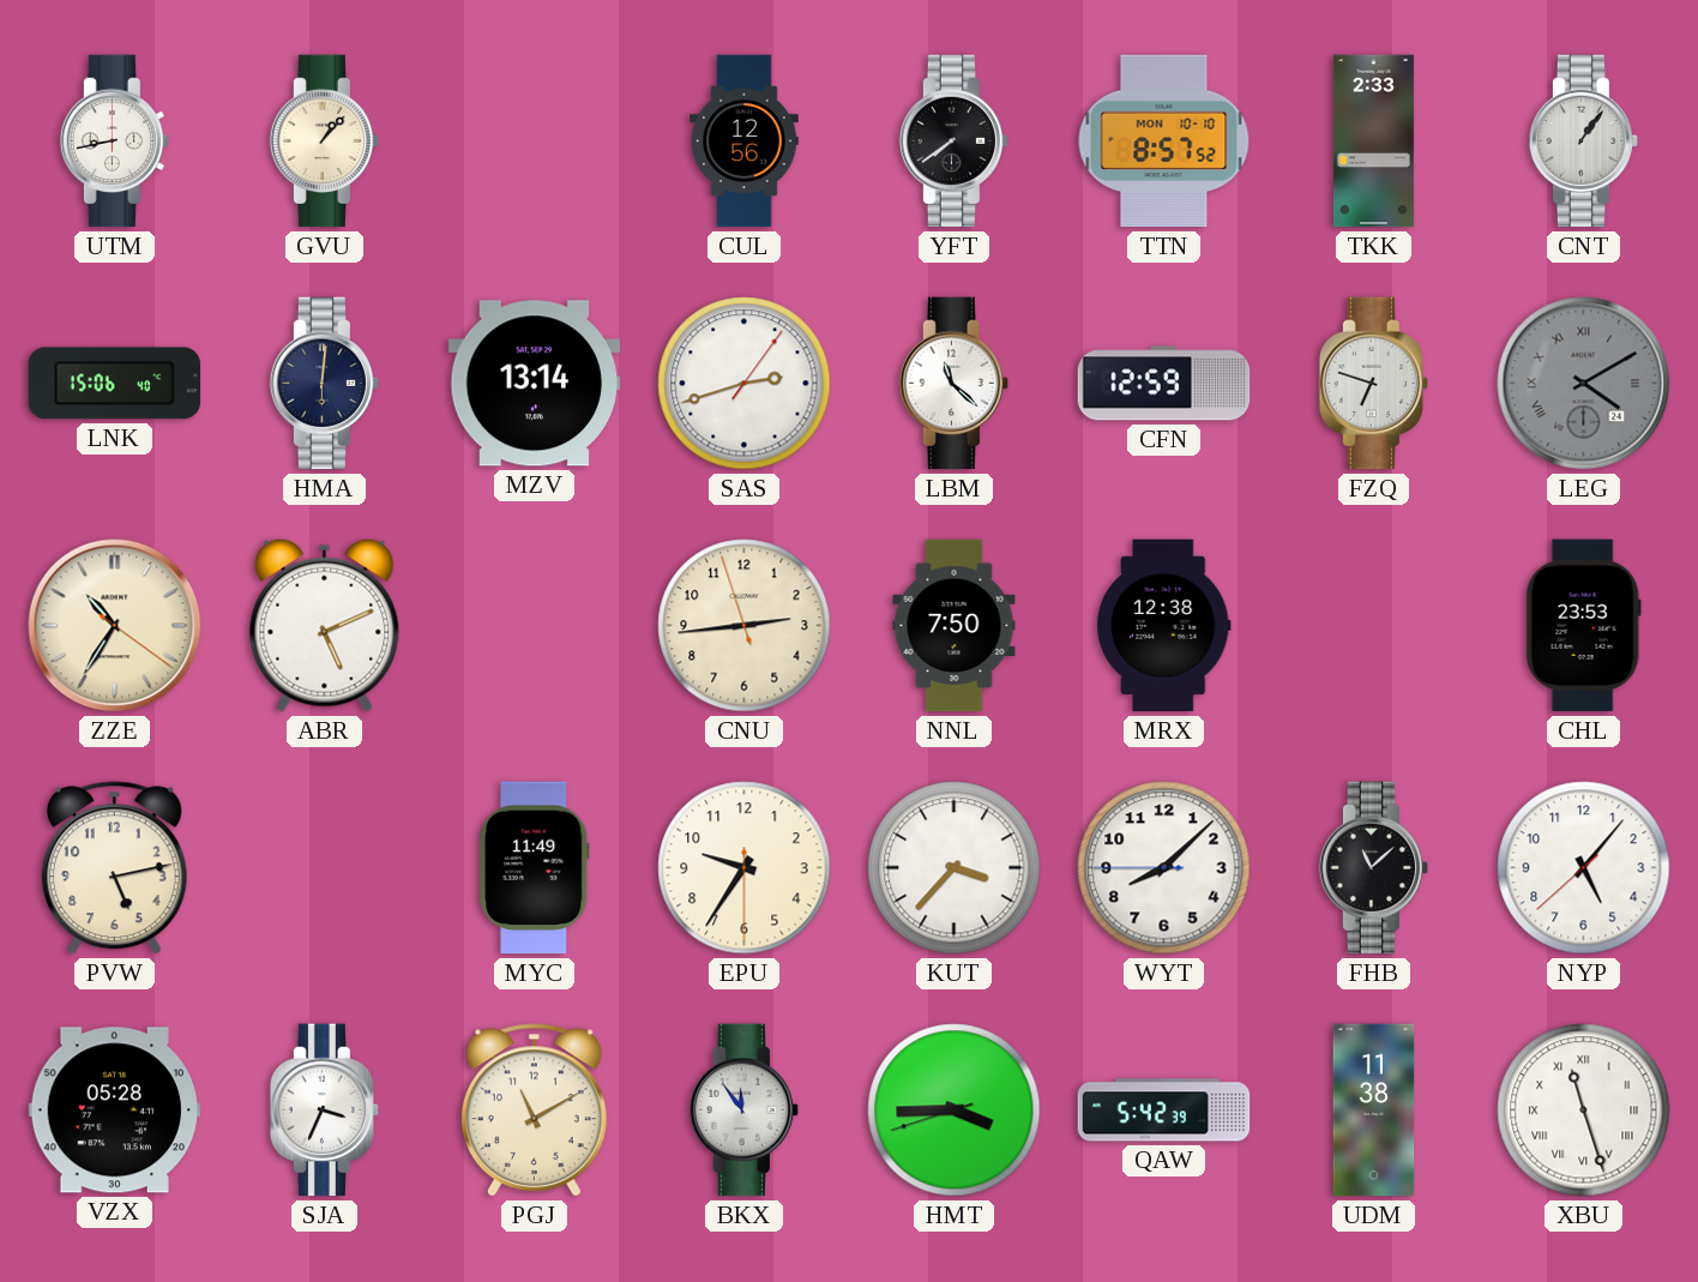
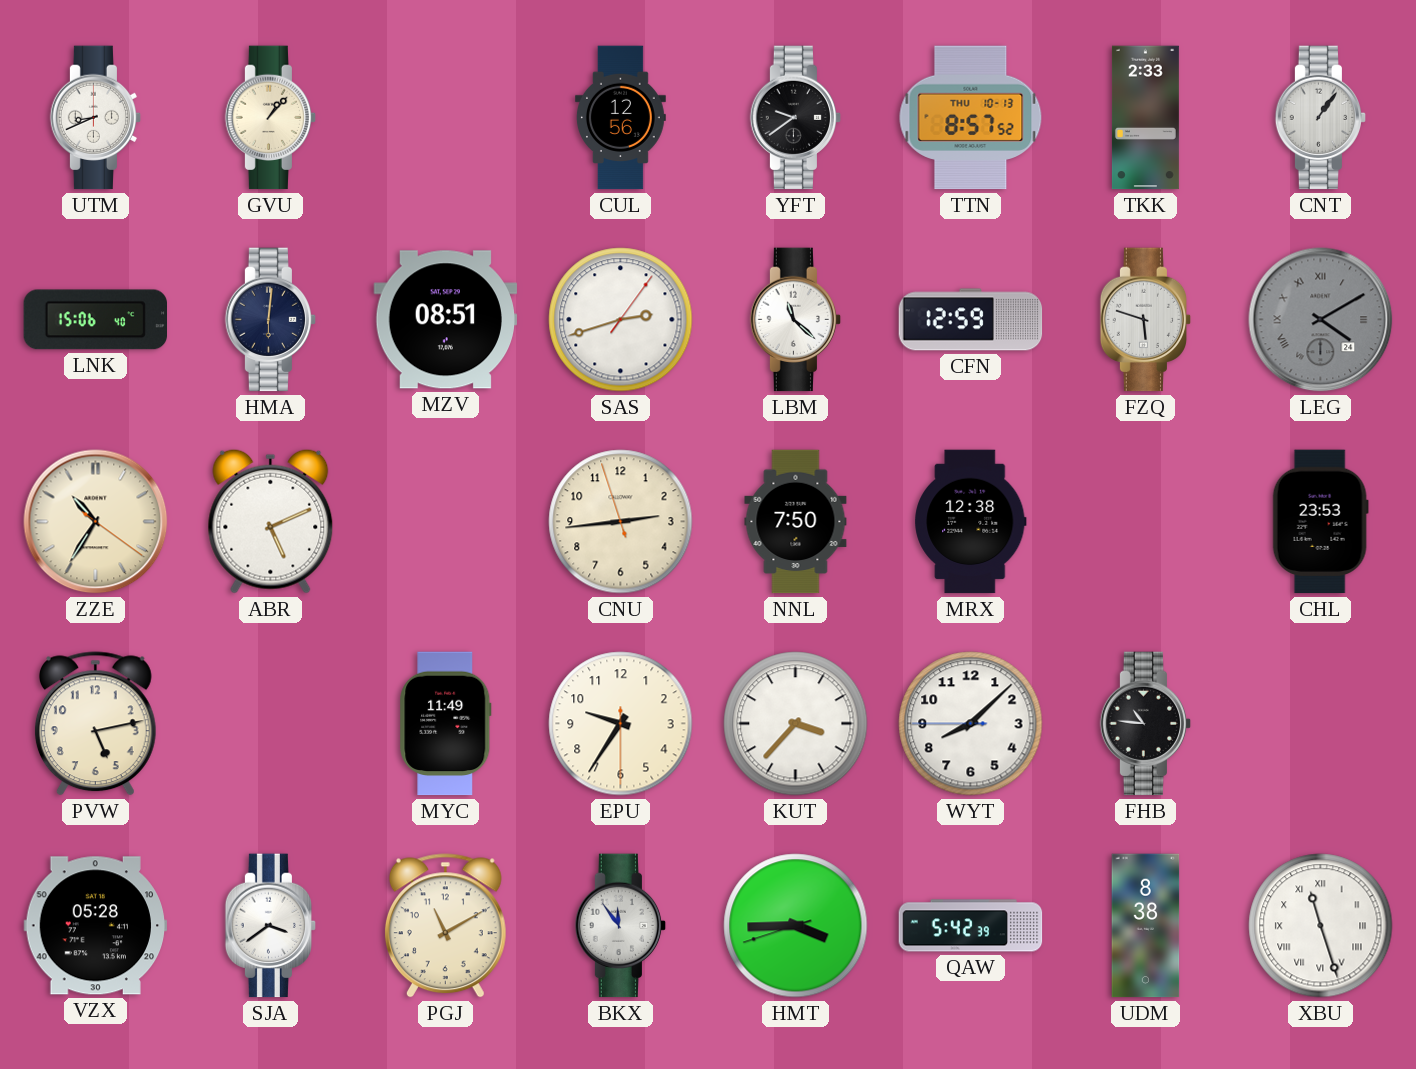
UTM: 8:43 -> 8:41 (96, 118)
YFT: 7:39 -> 9:39 (796, 118)
TTN date: MON 10-10 -> THU 10-13 (971, 118)
MZV: 13:14 -> 08:51 (446, 320)
FZQ: 6:48 -> 5:48 (1146, 320)
FHB: 11:08 -> 10:46 (1146, 724)
NYP: 5:06 -> none (1584, 868)
SJA: 3:34 -> 3:39 (271, 926)
UDM: 11:38 -> 8:38 (1146, 926)
